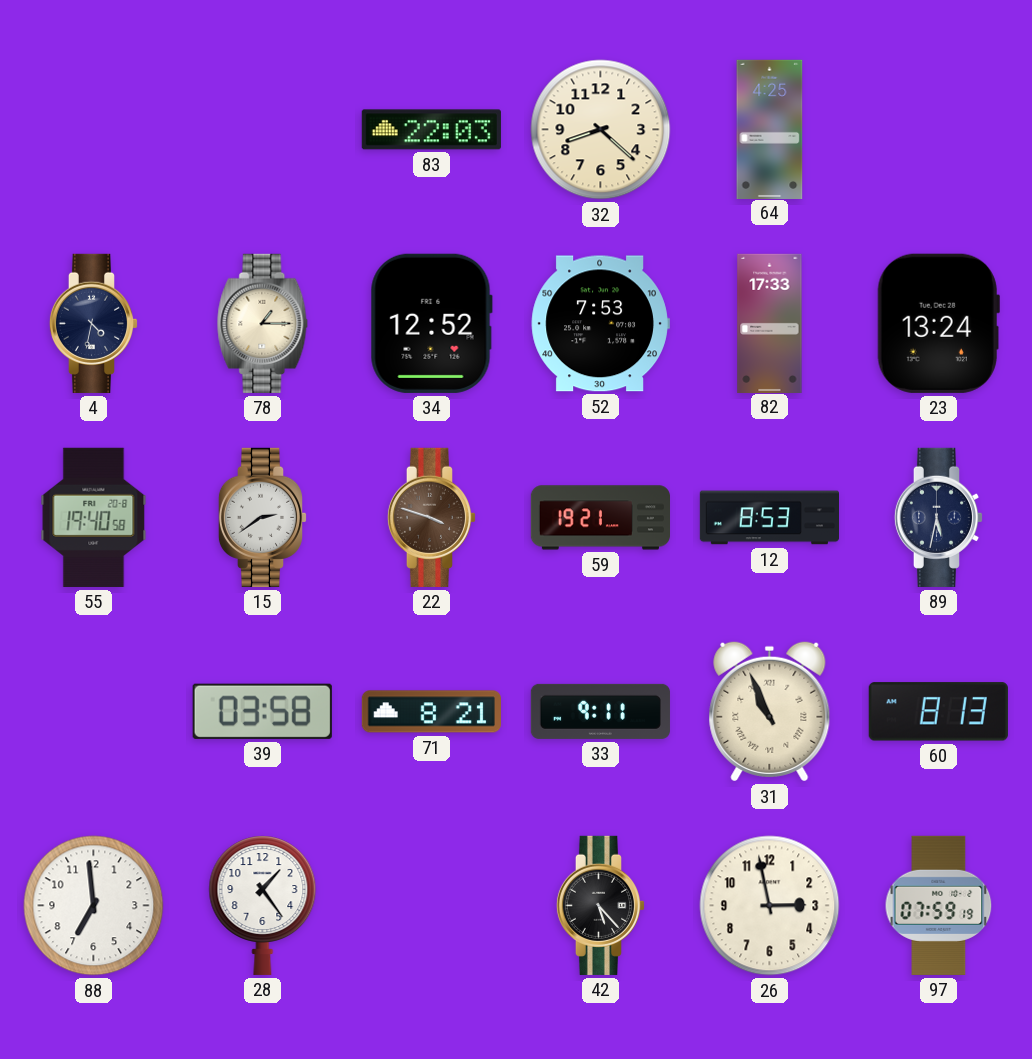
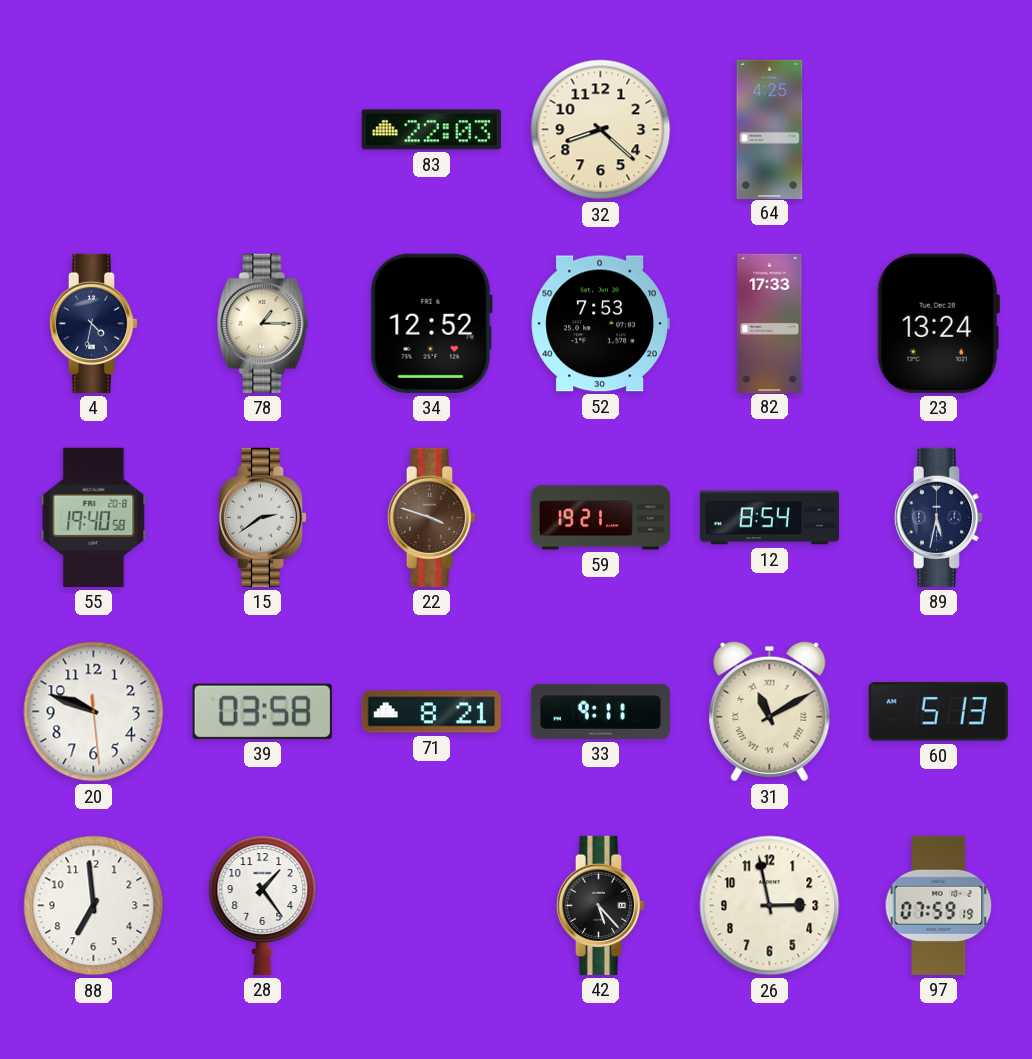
12: 8:53 -> 8:54 (769, 518)
20: none -> 9:48 (94, 712)
31: 10:56 -> 11:10 (770, 712)
60: 8:13 -> 5:13 (938, 712)
